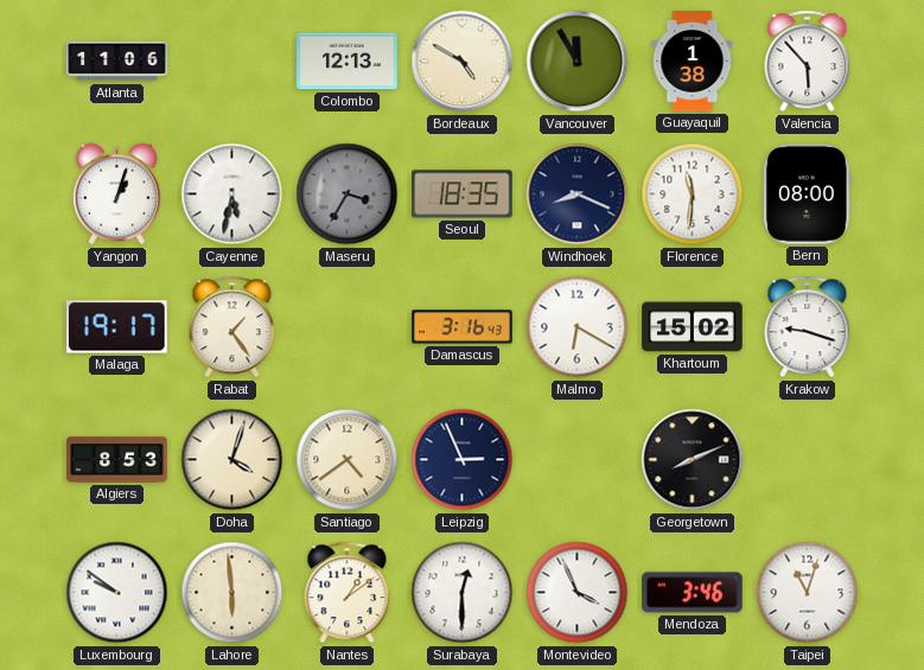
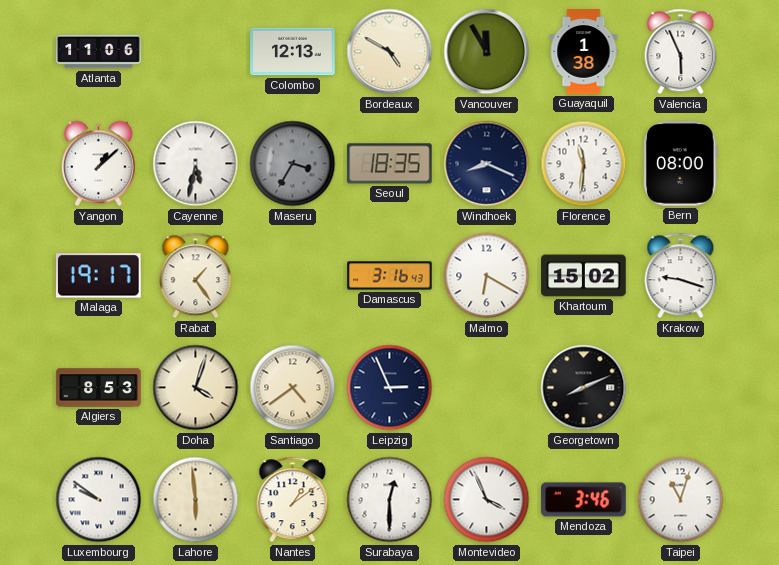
Valencia: 5:53 -> 5:56 (681, 52)
Yangon: 1:03 -> 1:08 (98, 164)
